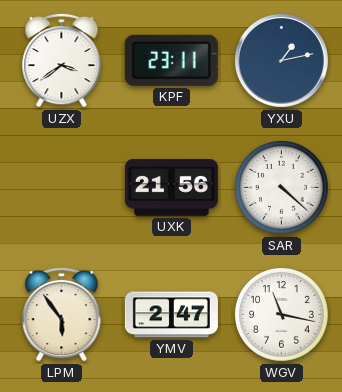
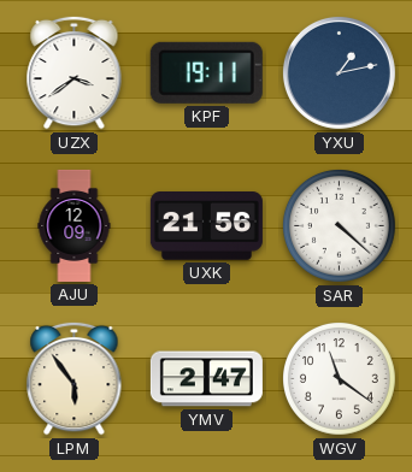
KPF: 23:11 -> 19:11 (206, 72)
AJU: none -> 12:09 (75, 225)
WGV: 11:17 -> 11:21 (340, 379)
